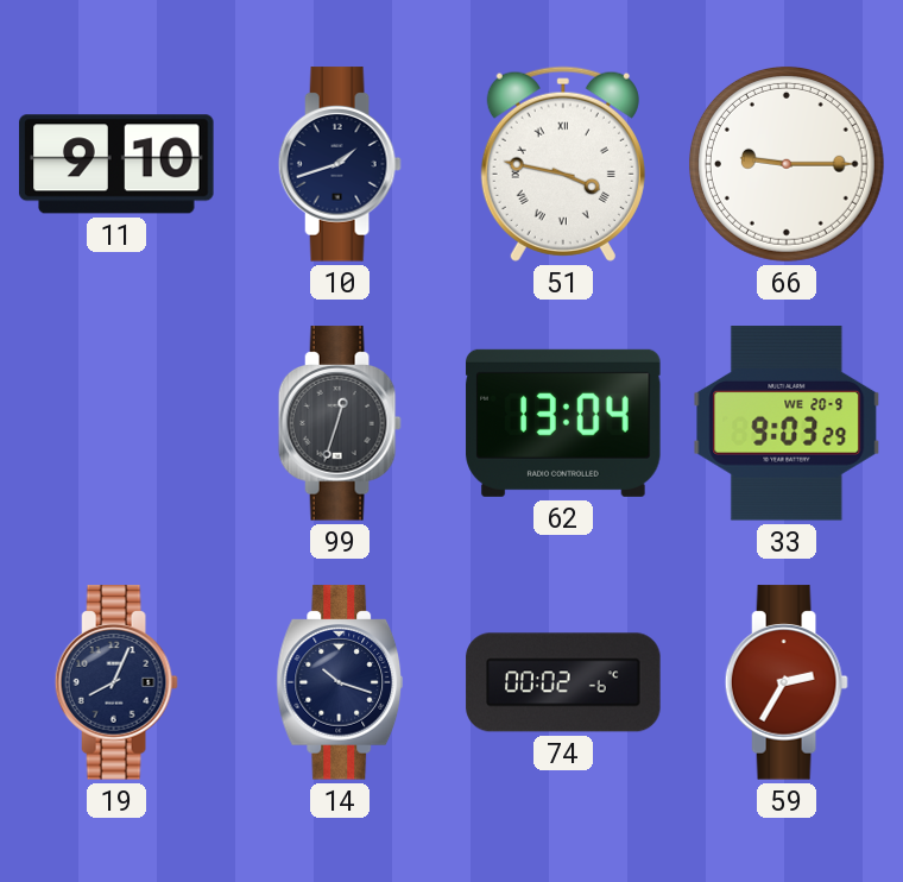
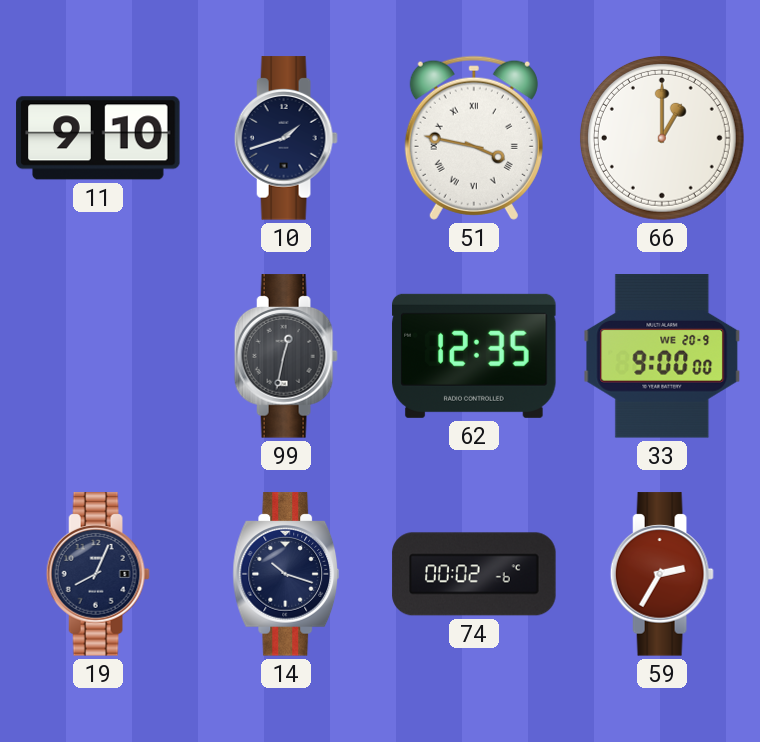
66: 9:15 -> 1:00 (662, 138)
99: 12:33 -> 12:32 (286, 356)
62: 13:04 -> 12:35 (474, 356)
33: 9:03 -> 9:00 (662, 356)
